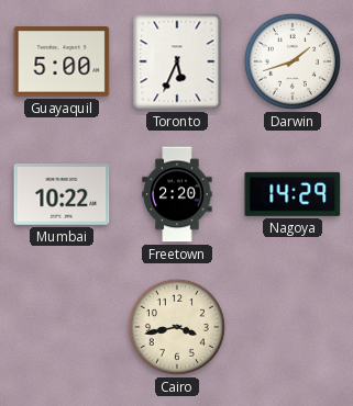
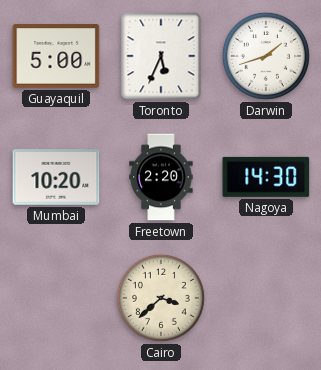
Mumbai: 10:22 -> 10:20 (56, 178)
Nagoya: 14:29 -> 14:30 (266, 177)
Cairo: 3:43 -> 3:38 (161, 298)
